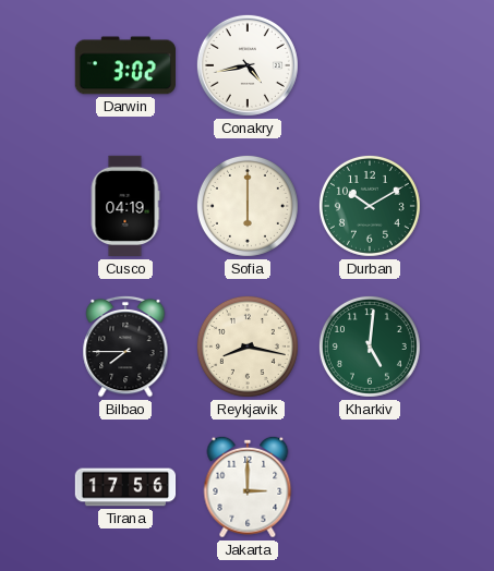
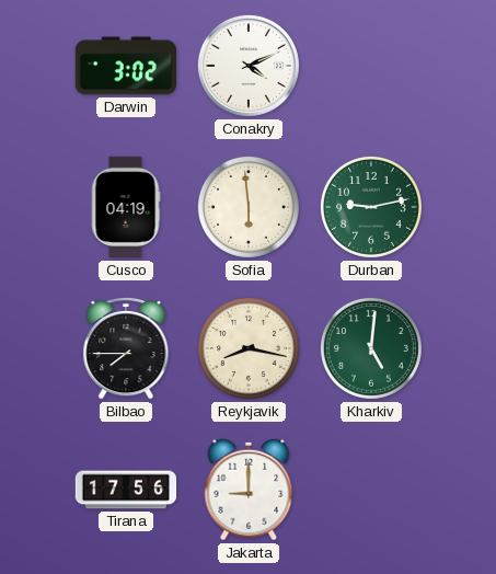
Conakry: 4:43 -> 4:11 (249, 66)
Sofia: 6:00 -> 5:59 (249, 207)
Durban: 10:10 -> 9:13 (371, 207)
Jakarta: 3:00 -> 9:00 (249, 490)
